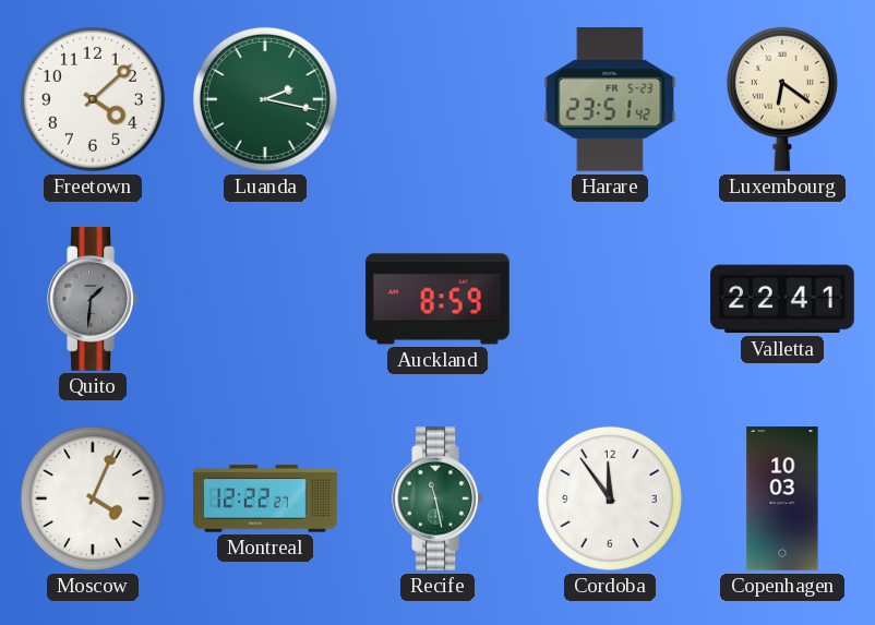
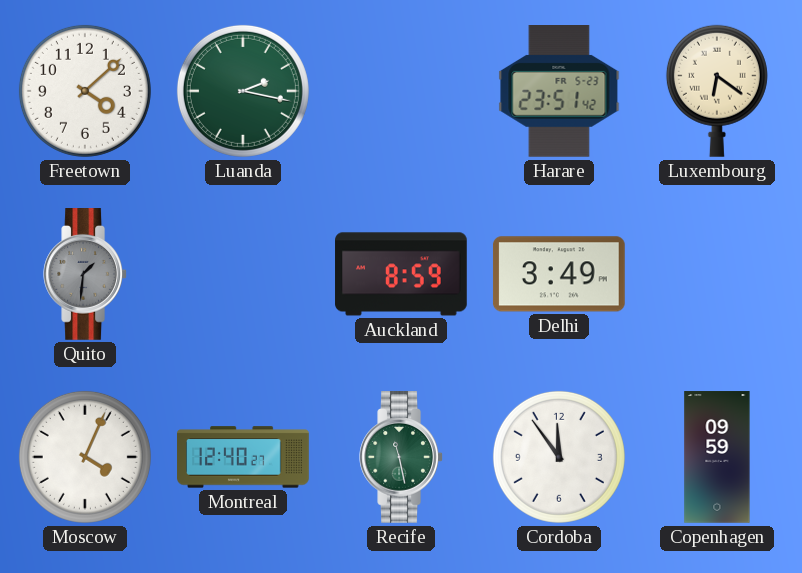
Delhi: none -> 3:49 (559, 274)
Valletta: 22:41 -> none (783, 299)
Montreal: 12:22 -> 12:40 (243, 457)
Copenhagen: 10:03 -> 09:59 (717, 457)
